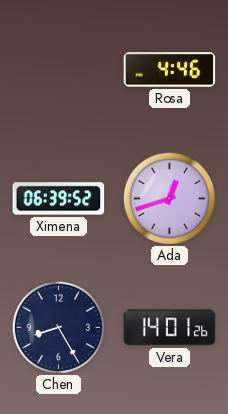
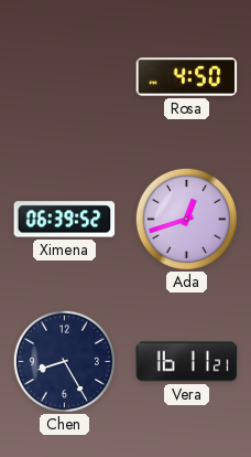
Rosa: 4:46 -> 4:50 (187, 77)
Vera: 14:01 -> 16:11 (187, 362)
